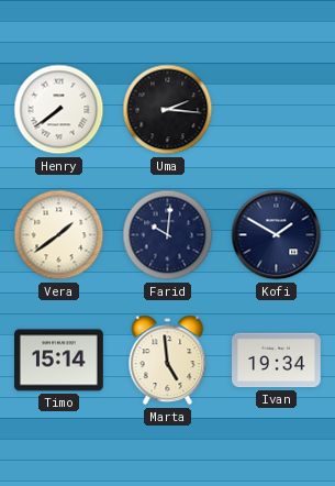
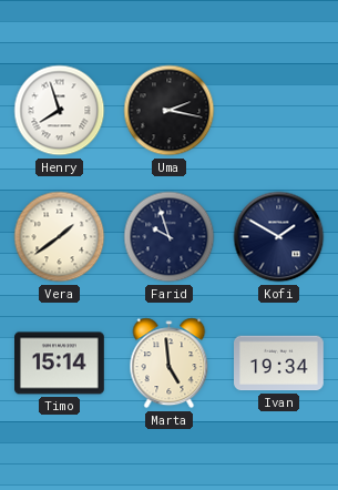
Henry: 7:39 -> 7:57 (60, 111)
Uma: 2:16 -> 2:17 (170, 111)
Farid: 10:01 -> 9:57 (170, 237)
